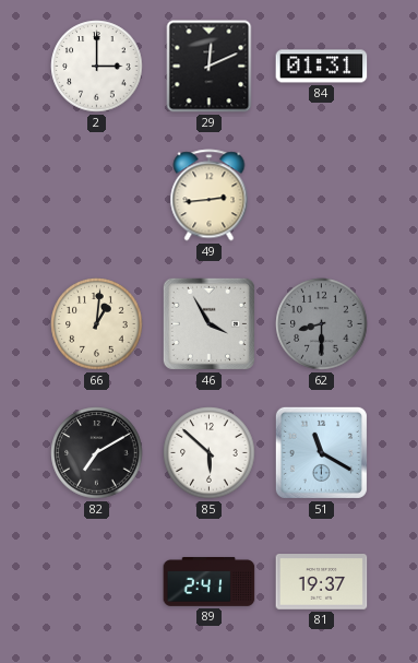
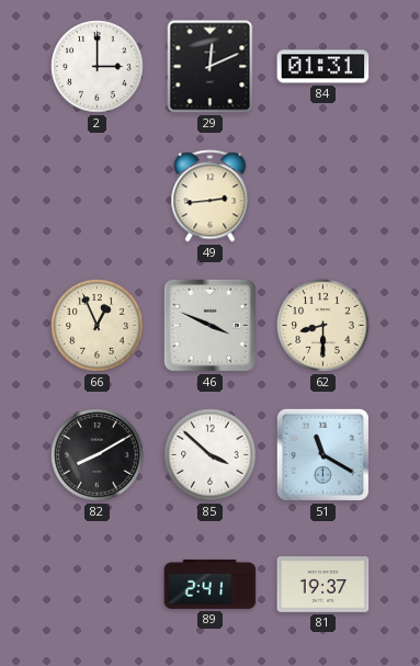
66: 1:01 -> 12:56 (98, 326)
46: 3:55 -> 3:49 (209, 325)
62 dial: grey -> cream (323, 326)
82: 7:10 -> 8:10 (98, 455)
85: 5:52 -> 3:52 (211, 455)
